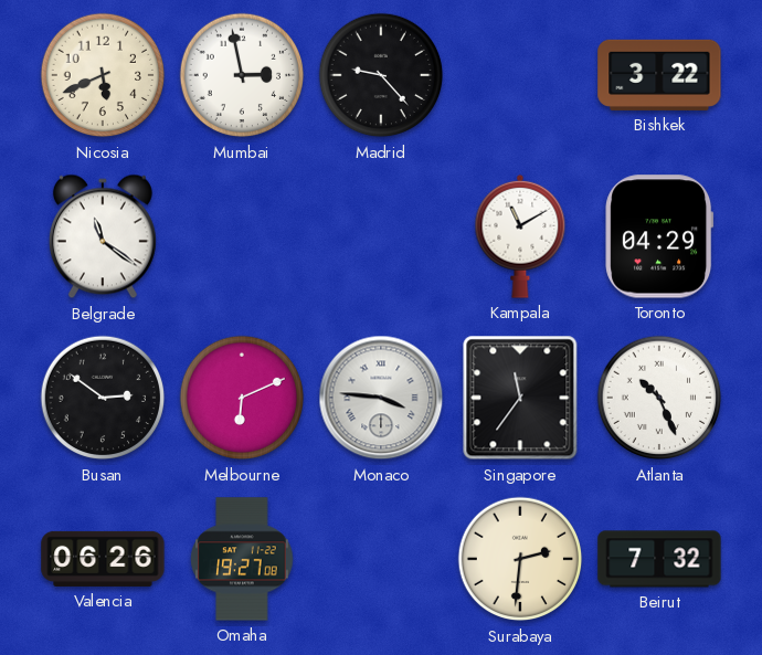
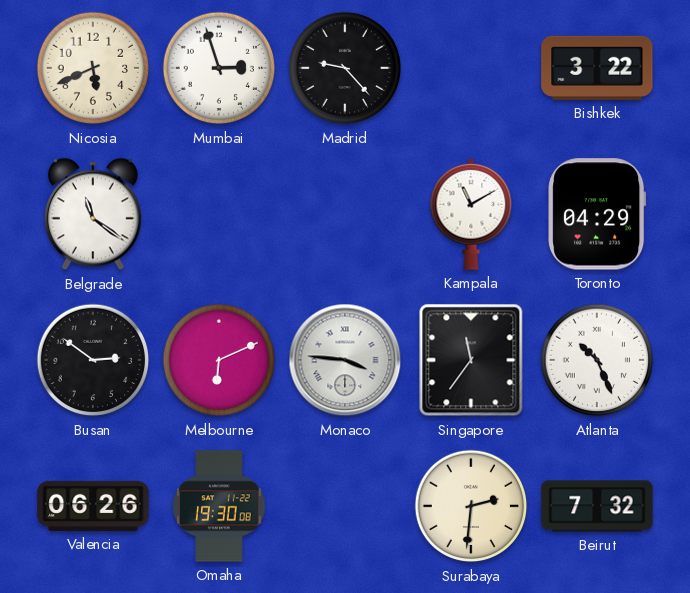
Mumbai: 2:58 -> 2:57 (219, 68)
Omaha: 19:27 -> 19:30 (219, 506)
